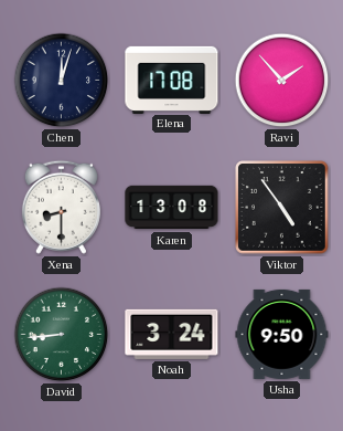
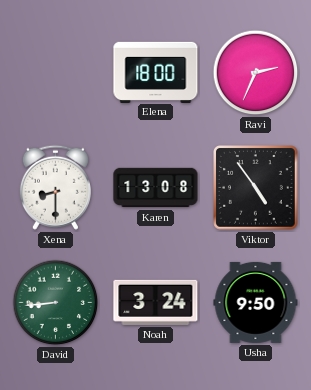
Chen: 12:03 -> none (62, 81)
Elena: 17:08 -> 18:00 (156, 72)
Ravi: 1:53 -> 2:34 (256, 73)
